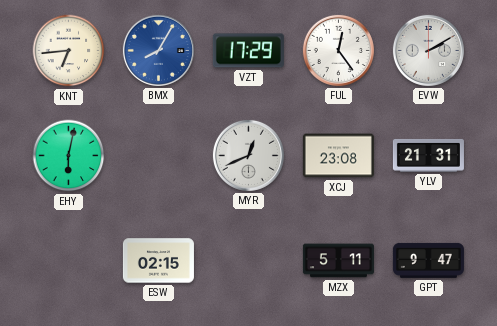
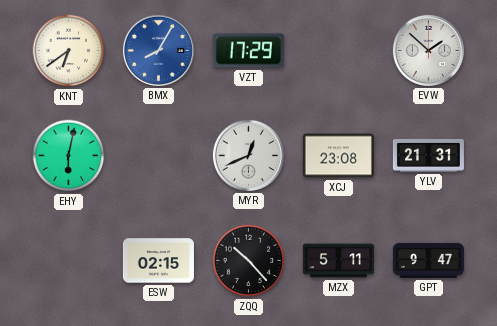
KNT: 6:44 -> 6:39 (69, 51)
FUL: 12:24 -> none (338, 50)
EVW: 2:10 -> 1:52 (428, 50)
ZQQ: none -> 10:23 (249, 261)
